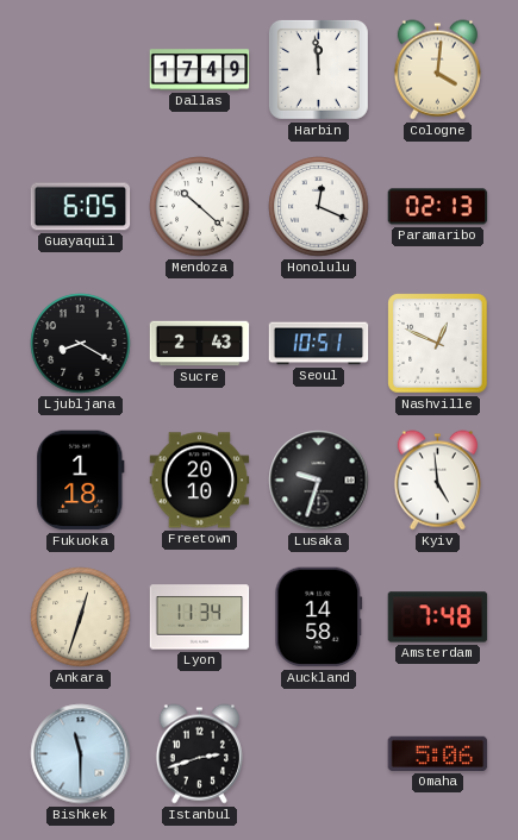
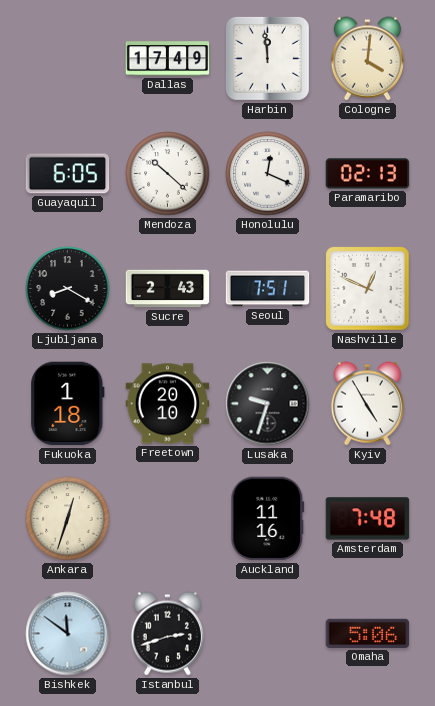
Seoul: 10:51 -> 7:51 (268, 289)
Kyiv: 4:59 -> 4:55 (367, 404)
Lyon: 11:34 -> none (200, 618)
Auckland: 14:58 -> 11:16 (268, 519)
Bishkek: 11:30 -> 11:51 (68, 634)
